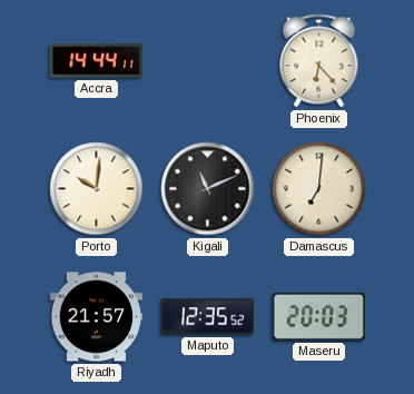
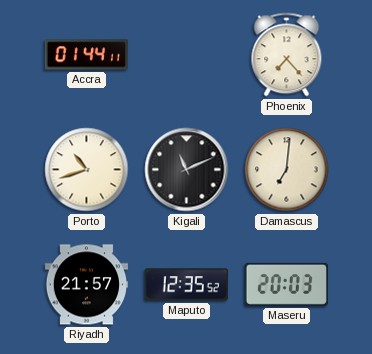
Accra: 14:44 -> 01:44 (86, 55)
Phoenix: 6:23 -> 7:23 (287, 55)
Porto: 10:01 -> 10:42 (87, 170)
